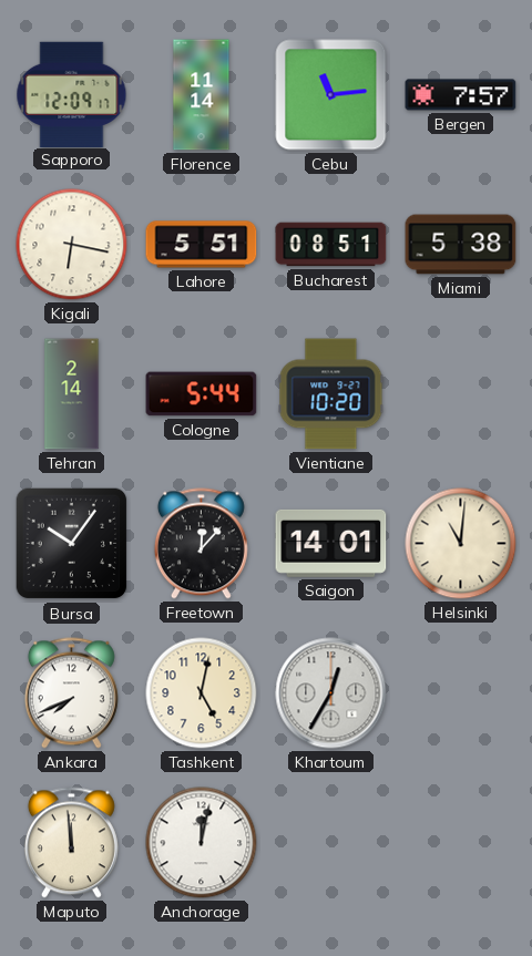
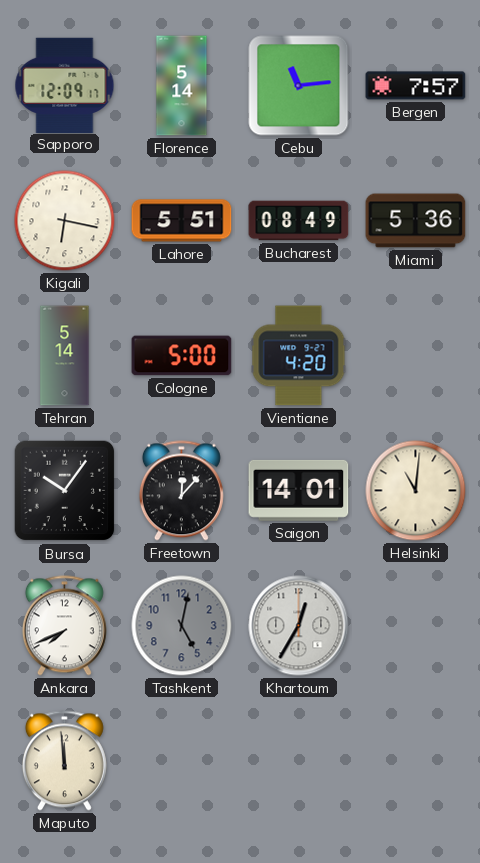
Florence: 11:14 -> 5:14 (182, 86)
Bucharest: 08:51 -> 08:49 (299, 221)
Miami: 5:38 -> 5:36 (416, 221)
Tehran: 2:14 -> 5:14 (65, 356)
Cologne: 5:44 -> 5:00 (182, 356)
Vientiane: 10:20 -> 4:20 (299, 356)
Tashkent dial: cream -> grey (182, 626)
Anchorage: 12:02 -> none (202, 843)
